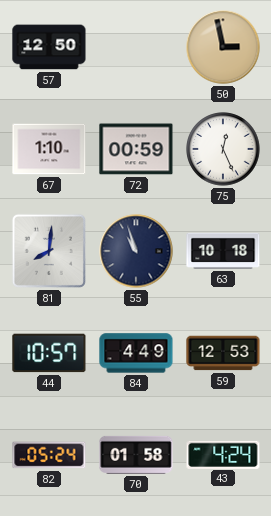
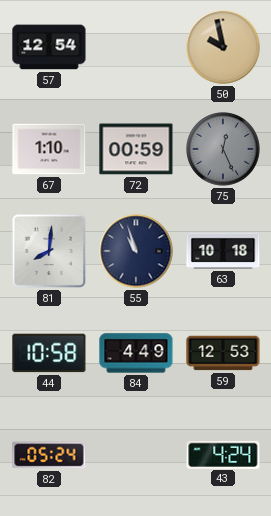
57: 12:50 -> 12:54 (49, 47)
50: 2:58 -> 9:58 (223, 47)
75 dial: white -> grey (223, 149)
44: 10:57 -> 10:58 (49, 353)
70: 01:58 -> none (136, 455)
